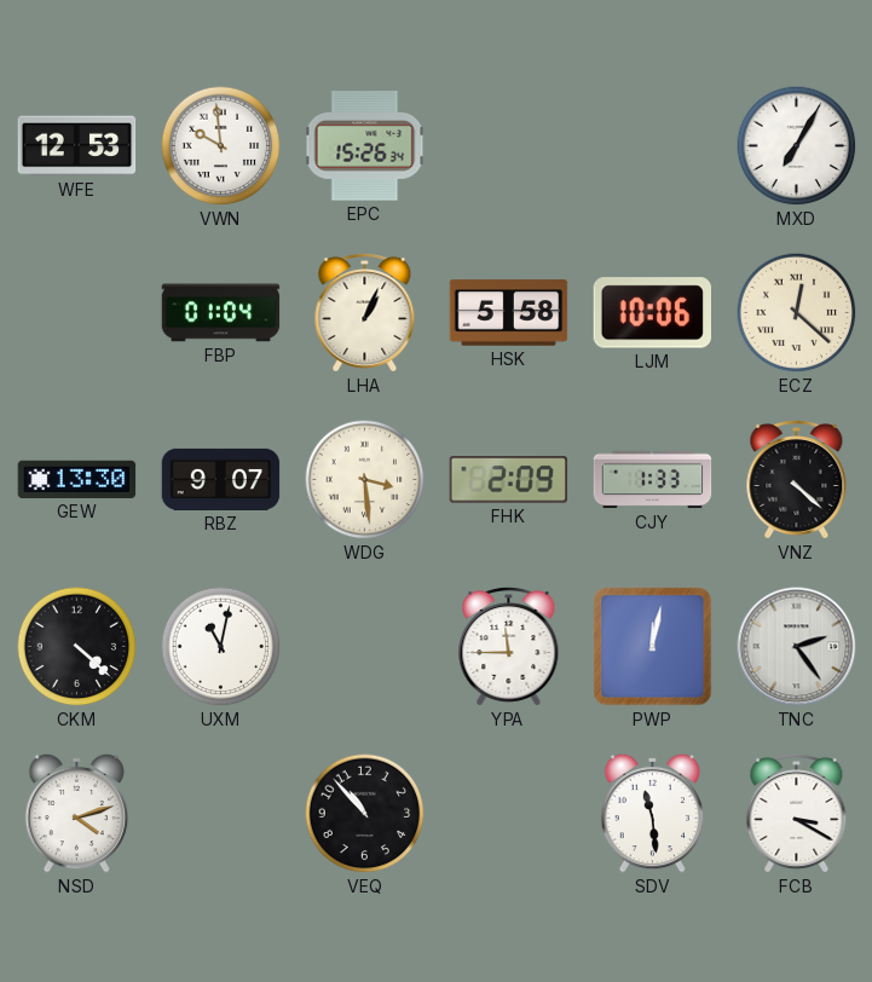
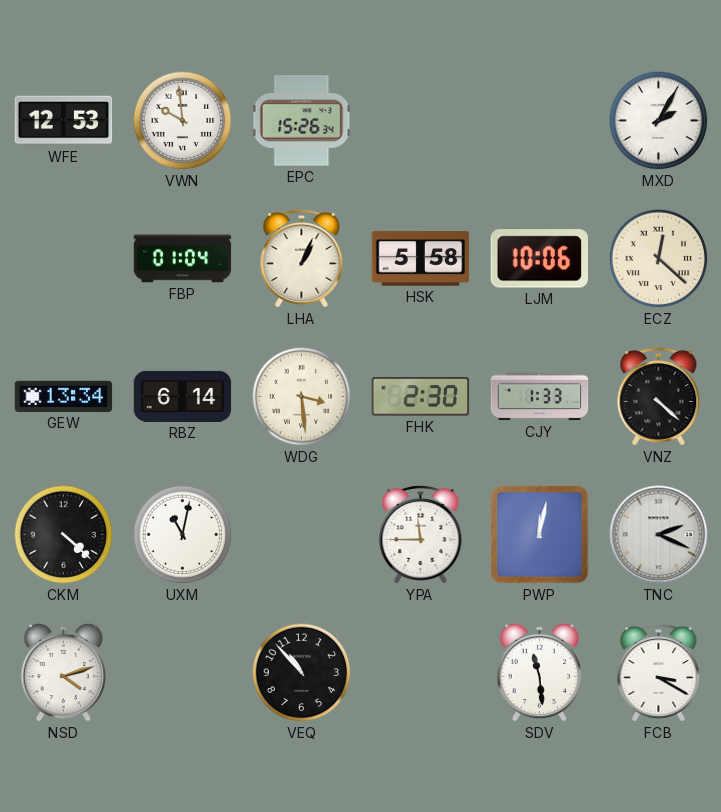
MXD: 7:05 -> 2:05 (659, 121)
GEW: 13:30 -> 13:34 (64, 396)
RBZ: 9:07 -> 6:14 (183, 396)
FHK: 2:09 -> 2:30 (421, 397)
TNC: 2:24 -> 2:19 (659, 535)
